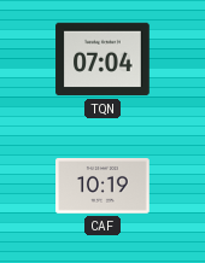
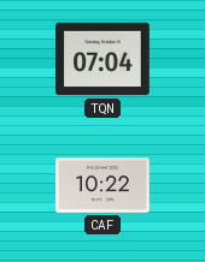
CAF: 10:19 -> 10:22 (102, 186)
